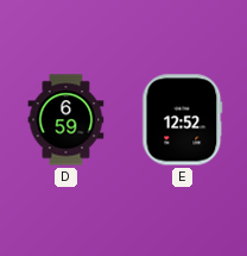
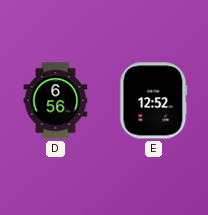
D: 6:59 -> 6:56 (56, 101)
